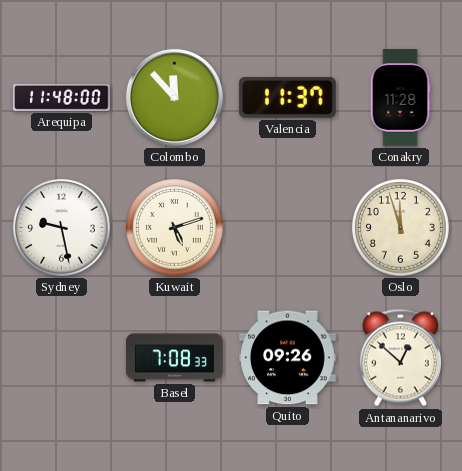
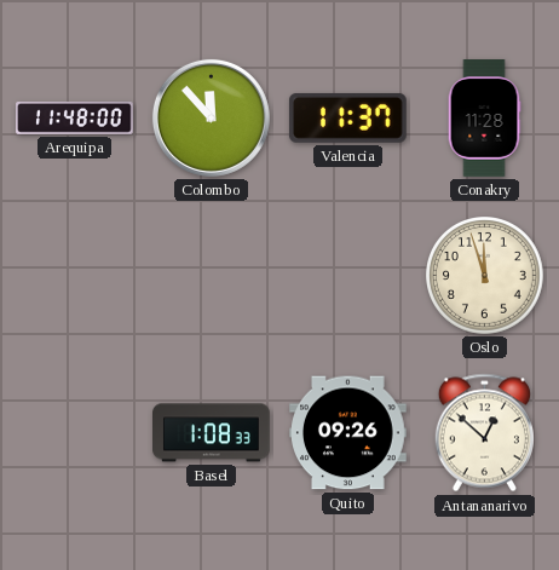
Sydney: 9:28 -> none (62, 228)
Kuwait: 5:12 -> none (175, 228)
Basel: 7:08 -> 1:08 (212, 433)
